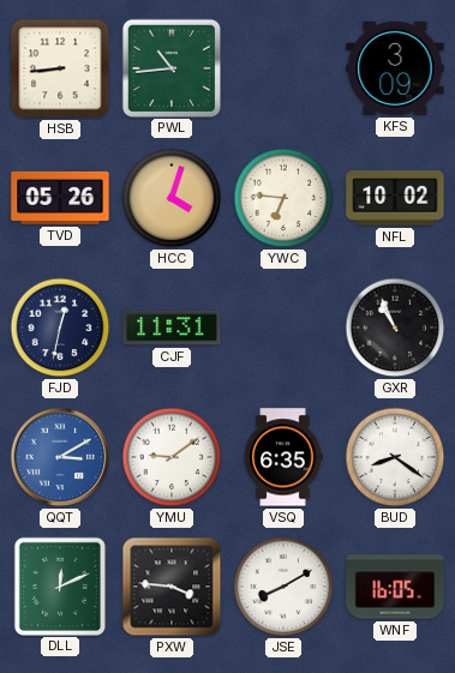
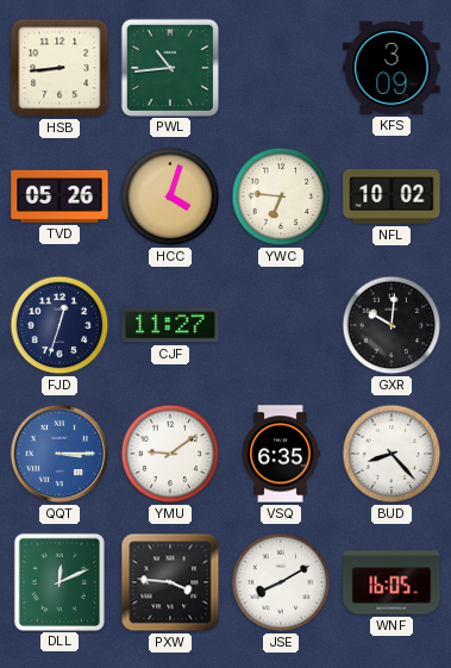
FJD: 12:32 -> 12:33 (59, 325)
CJF: 11:31 -> 11:27 (170, 325)
GXR: 10:56 -> 10:01 (392, 325)
QQT: 3:10 -> 3:15 (59, 454)
BUD: 8:21 -> 8:23 (392, 454)
